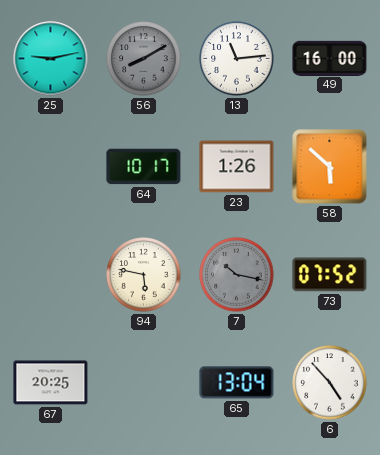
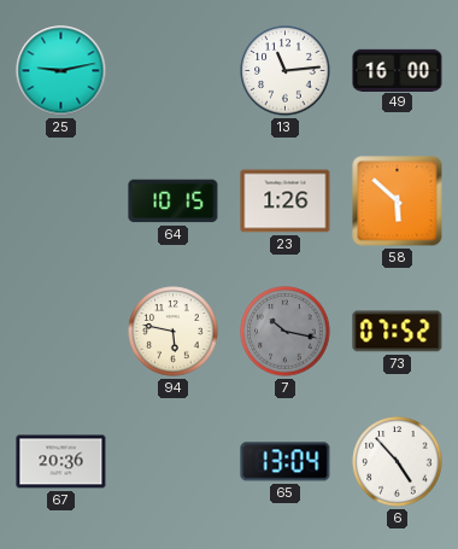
56: 8:10 -> none (144, 59)
64: 10:17 -> 10:15 (174, 202)
67: 20:25 -> 20:36 (61, 462)
